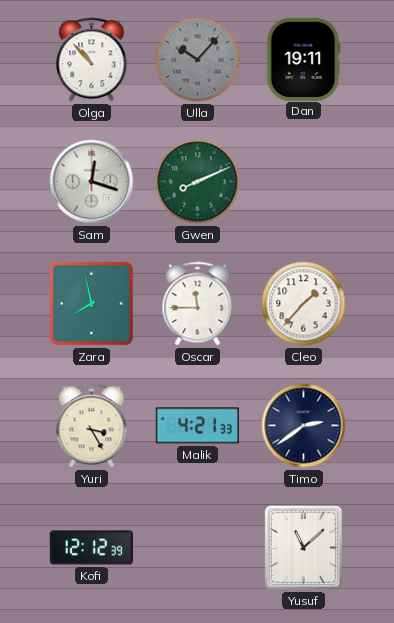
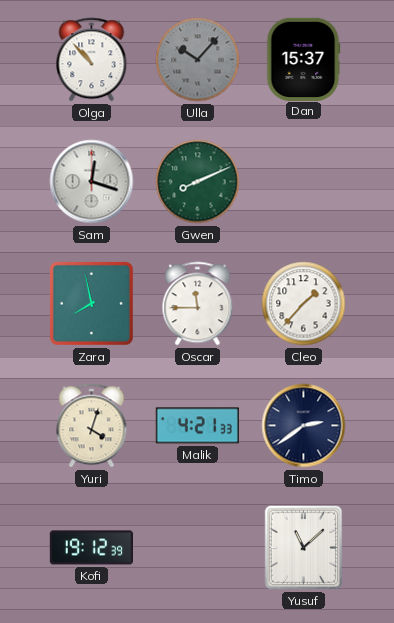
Dan: 19:11 -> 15:37 (304, 59)
Yuri: 3:25 -> 4:03 (92, 426)
Kofi: 12:12 -> 19:12 (91, 548)
